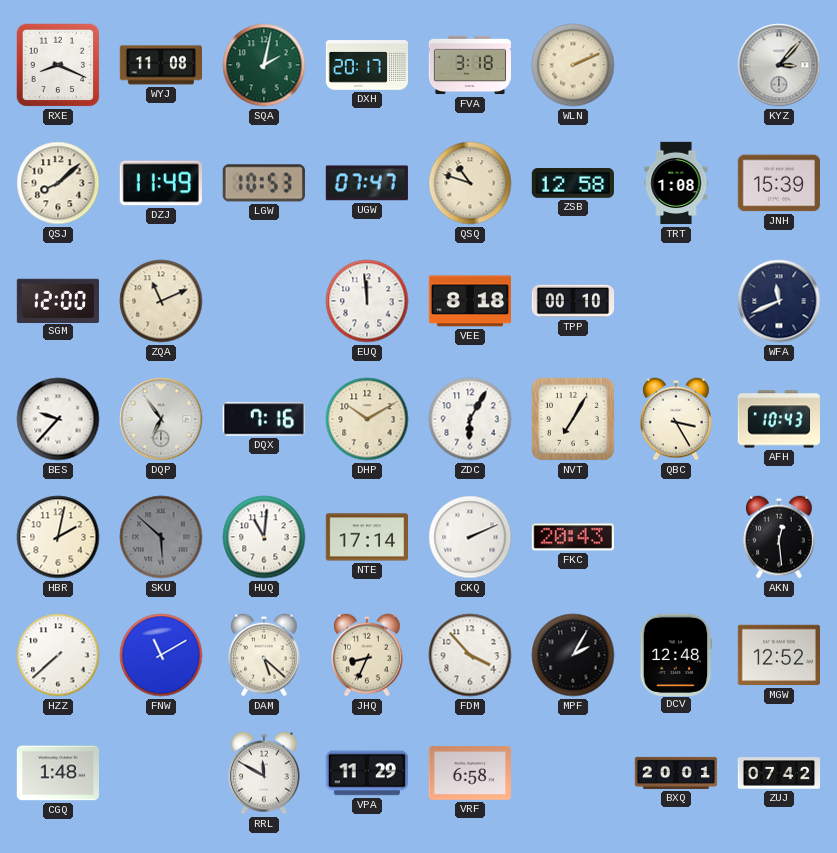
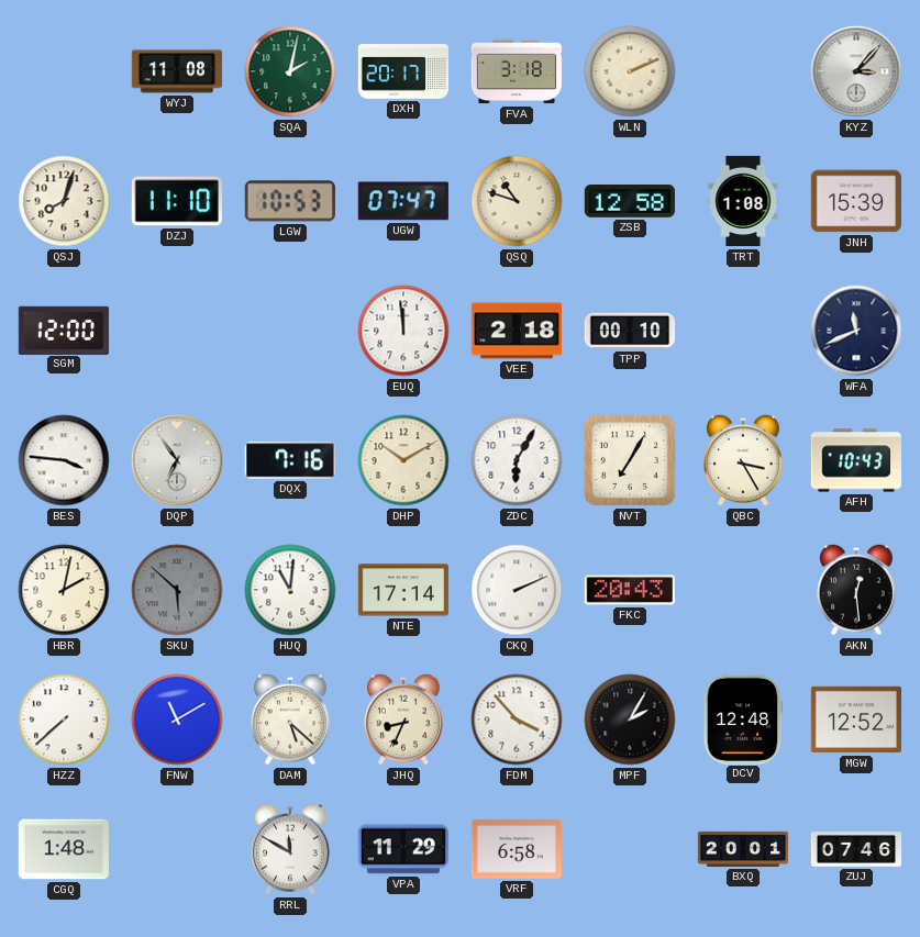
RXE: 8:19 -> none (58, 65)
QSJ: 8:08 -> 8:03 (64, 201)
DZJ: 11:49 -> 11:10 (177, 201)
ZQA: 11:11 -> none (161, 301)
VEE: 8:18 -> 2:18 (516, 331)
BES: 9:37 -> 3:46 (64, 460)
ZUJ: 07:42 -> 07:46 (856, 849)
